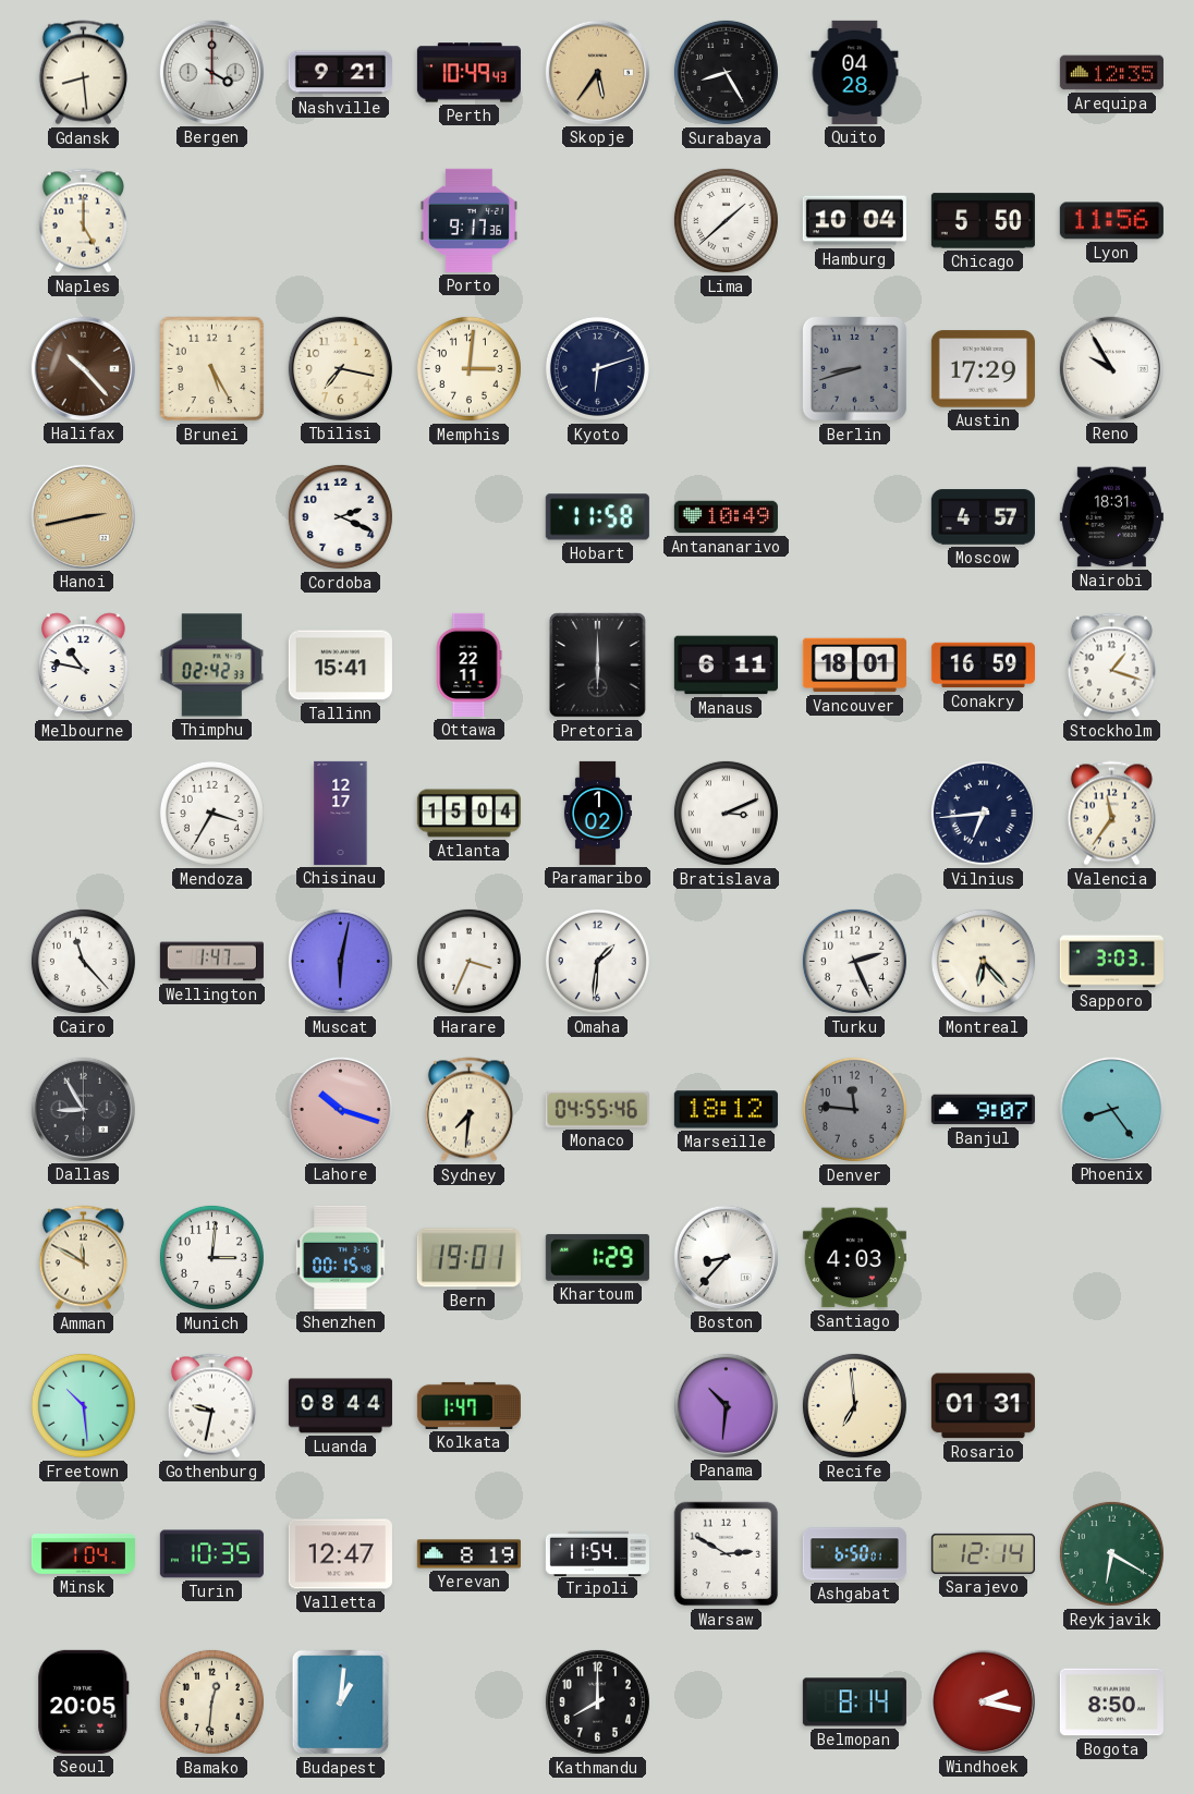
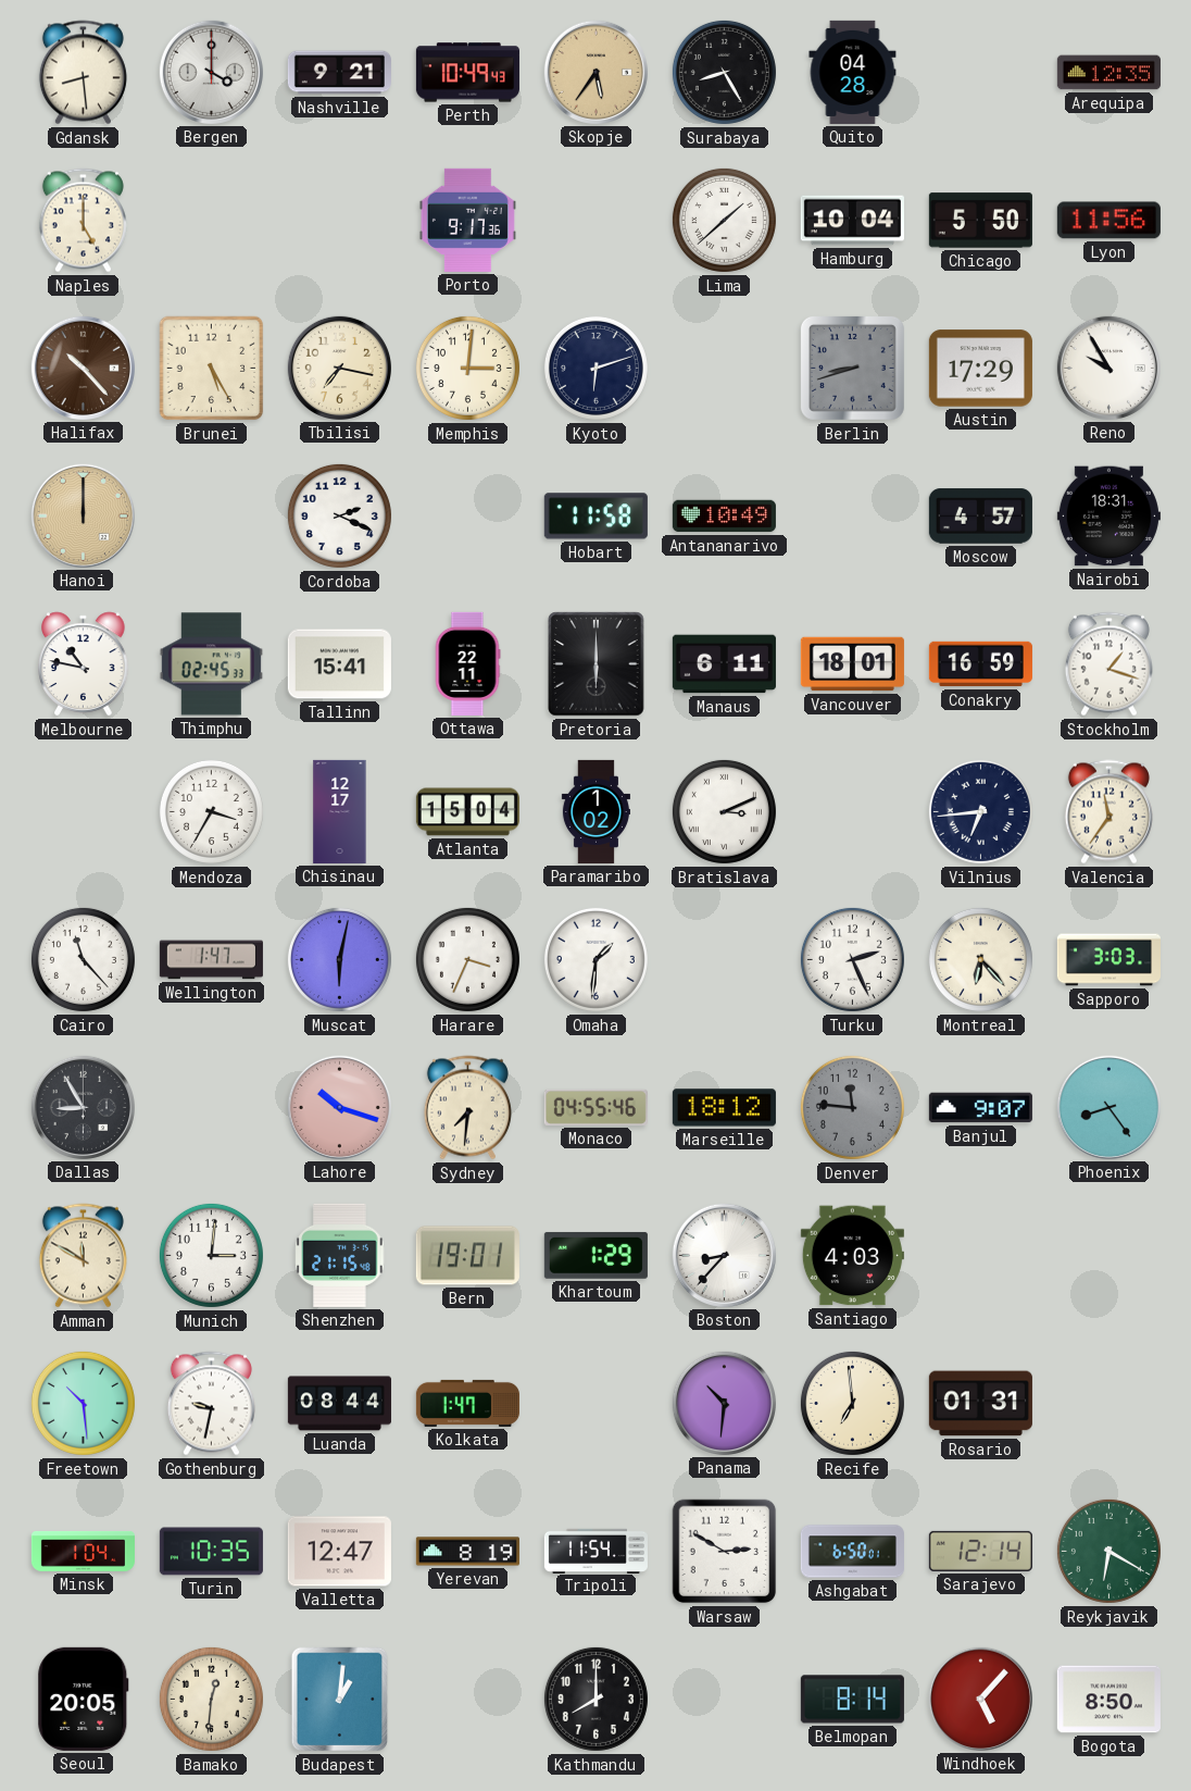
Hanoi: 2:43 -> 12:00 (83, 515)
Thimphu: 02:42 -> 02:45 (211, 664)
Shenzhen: 00:15 -> 21:15 (340, 1255)
Windhoek: 2:17 -> 5:07 (980, 1699)
